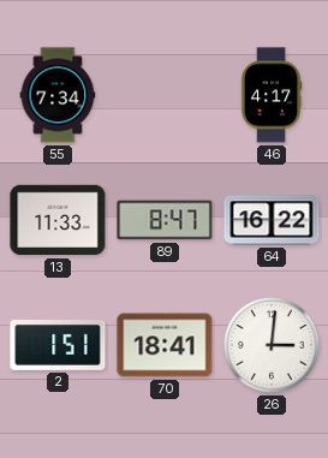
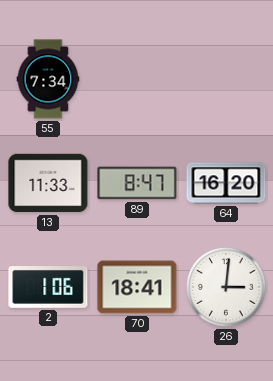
46: 4:17 -> none (272, 95)
64: 16:22 -> 16:20 (226, 183)
2: 1:51 -> 1:06 (48, 288)
